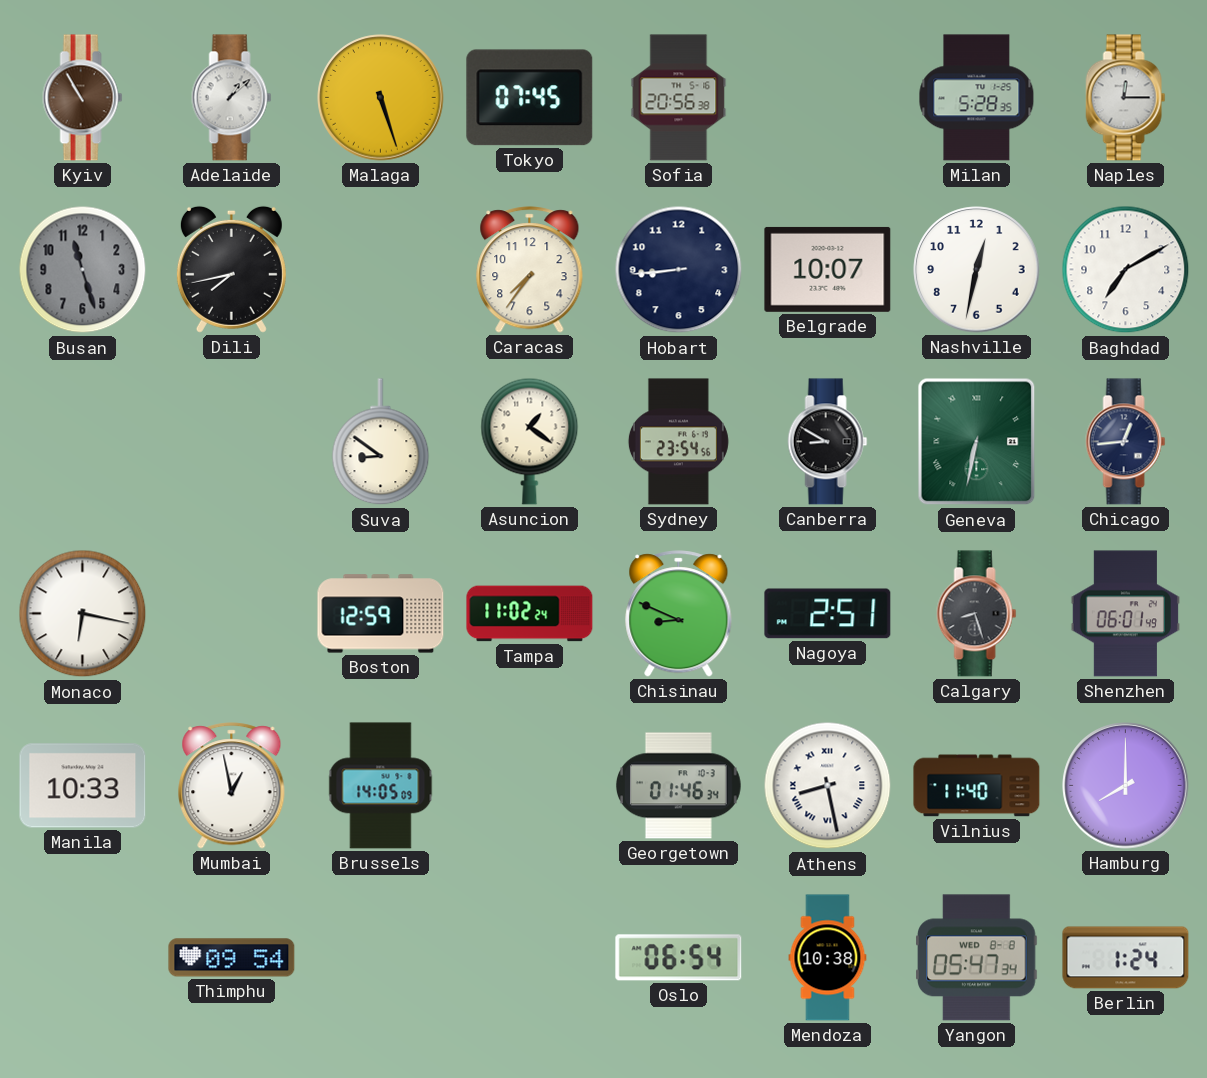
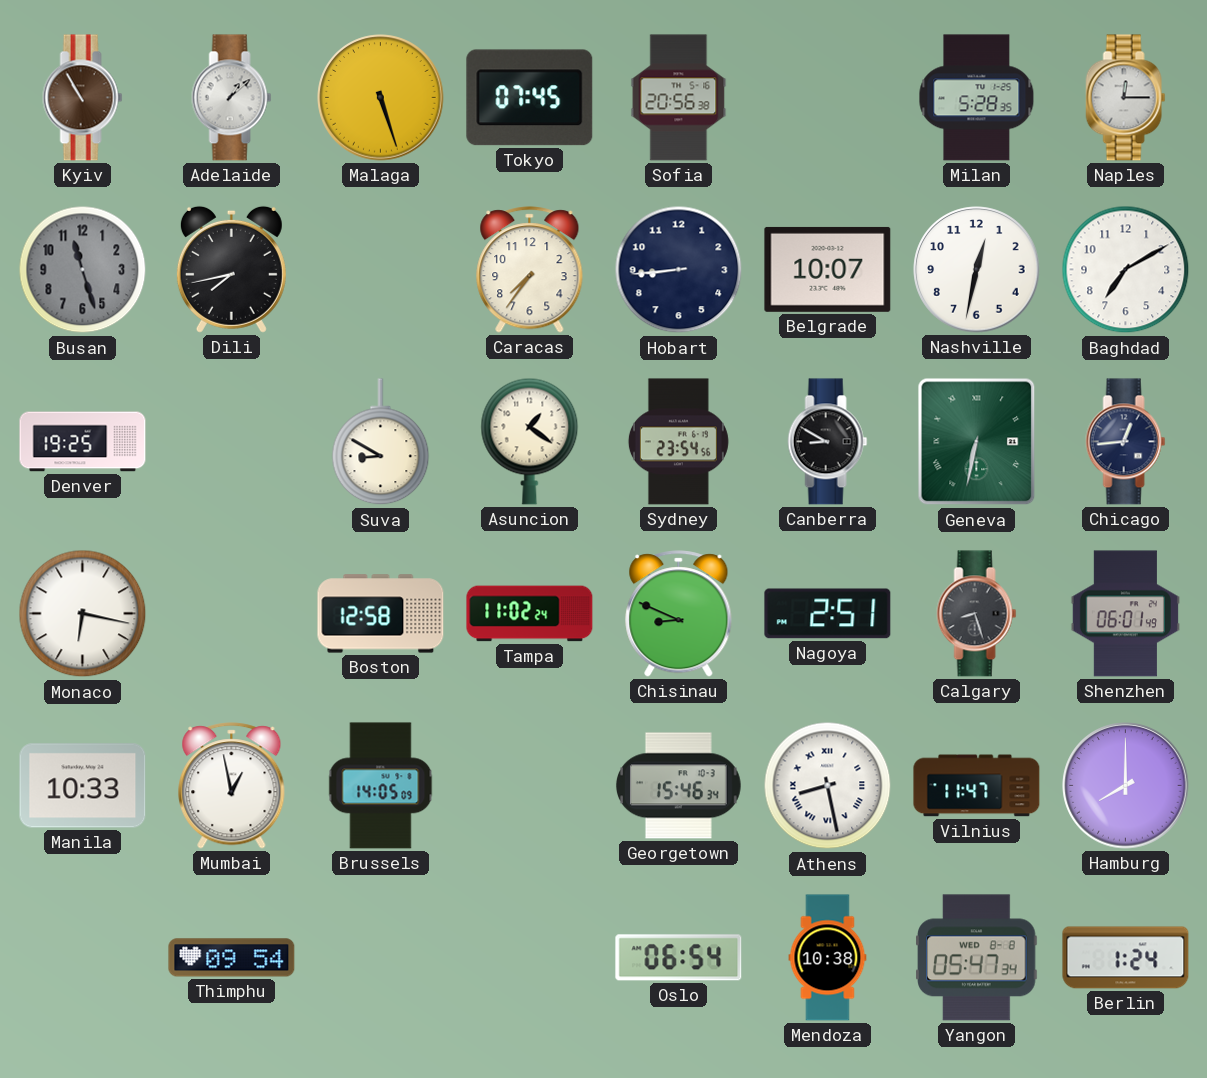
Denver: none -> 19:25 (83, 442)
Suva: 8:51 -> 8:50 (381, 442)
Boston: 12:59 -> 12:58 (381, 614)
Georgetown: 01:46 -> 15:46 (678, 786)
Vilnius: 11:40 -> 11:47 (977, 786)
